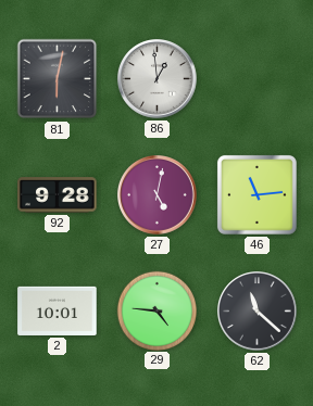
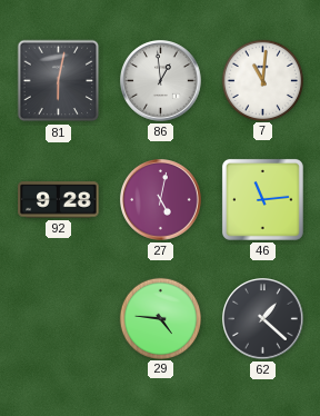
7: none -> 11:01 (262, 80)
2: 10:01 -> none (58, 310)
62: 11:22 -> 1:22 (263, 319)
